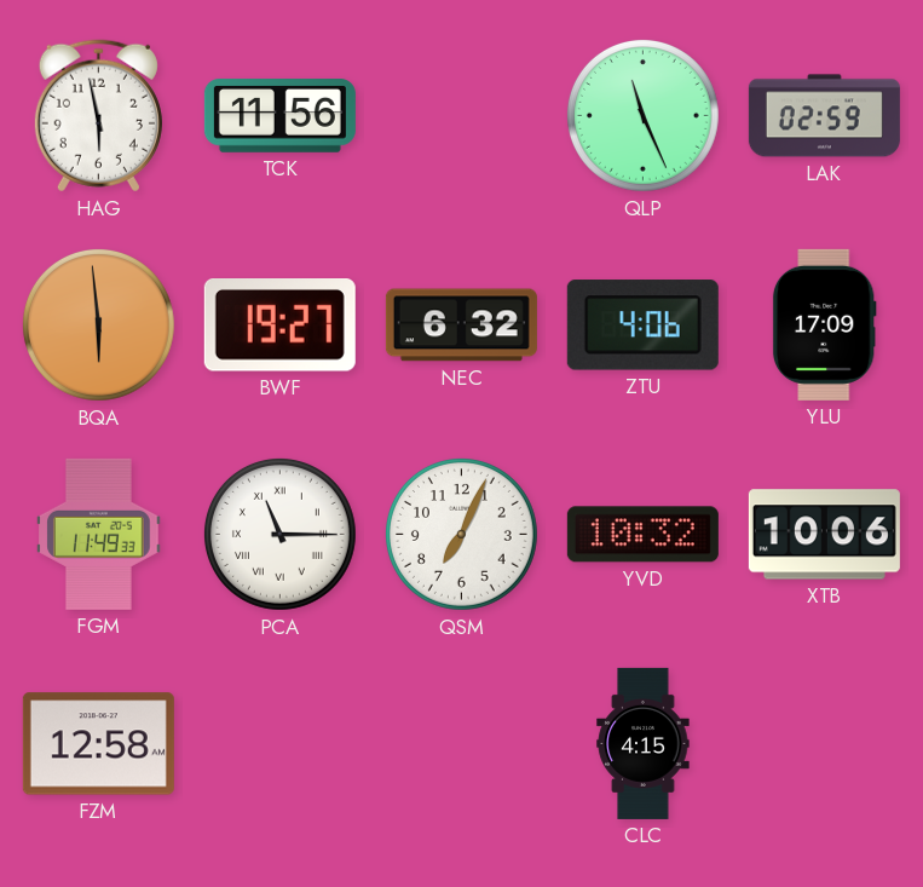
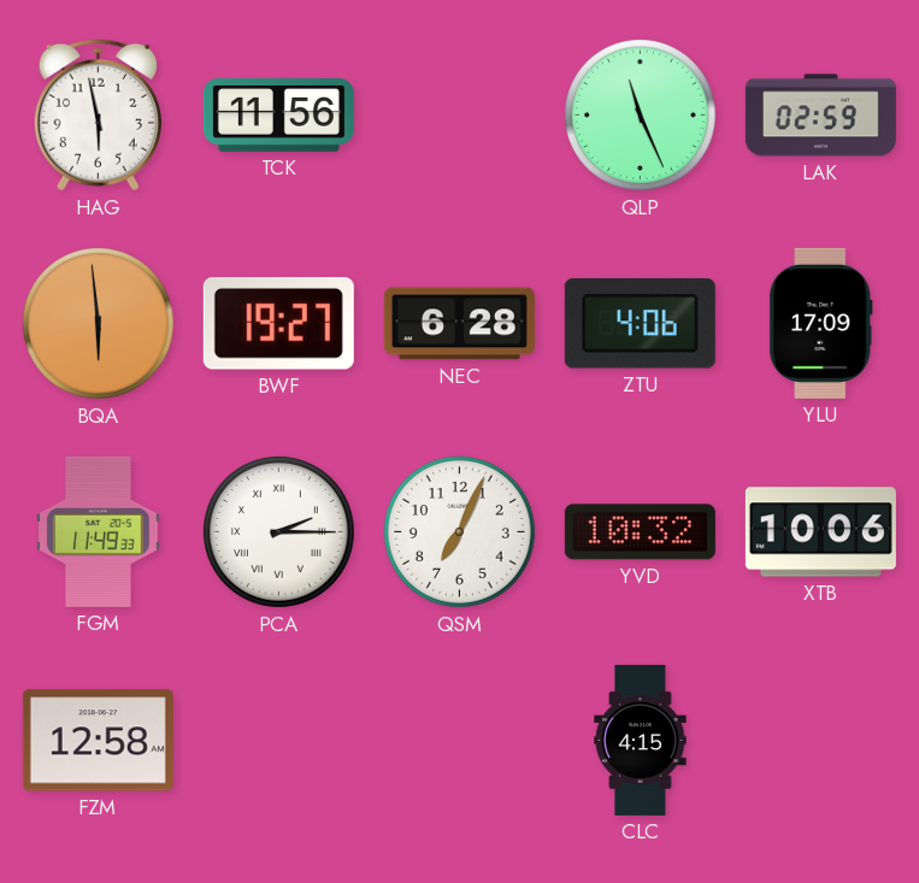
NEC: 6:32 -> 6:28 (459, 324)
PCA: 11:15 -> 2:15 (278, 531)
